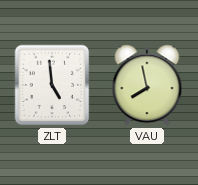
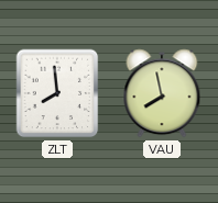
ZLT: 4:59 -> 7:59 (57, 93)
